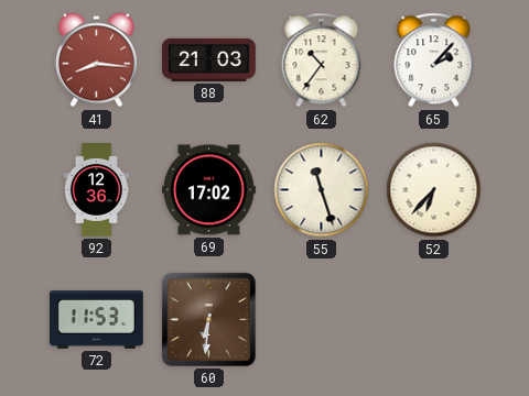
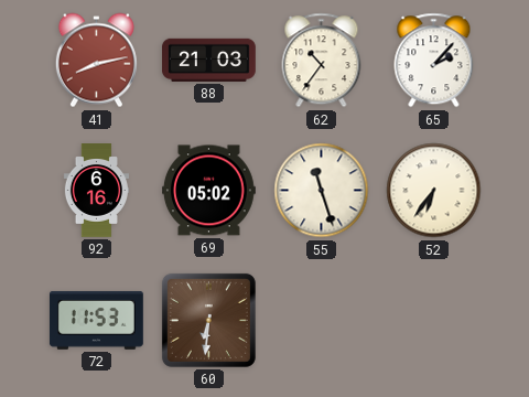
41: 8:16 -> 8:13 (96, 61)
92: 12:36 -> 6:16 (96, 191)
69: 17:02 -> 05:02 (209, 191)
52: 6:37 -> 6:36 (434, 191)
